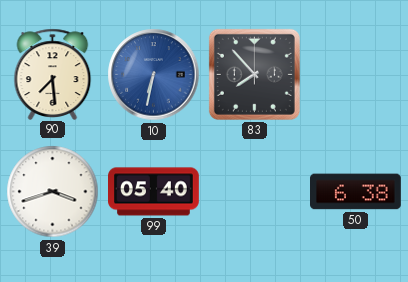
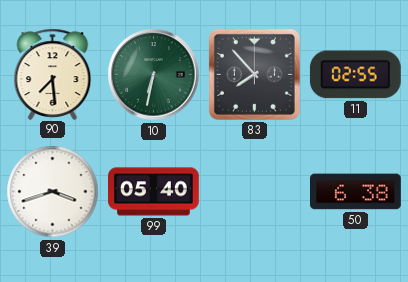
10 dial: blue -> green (154, 75)
11: none -> 02:55 (355, 75)
